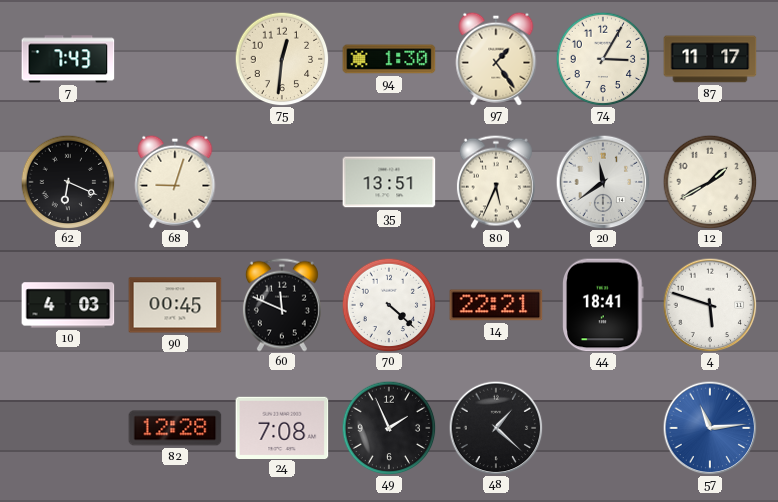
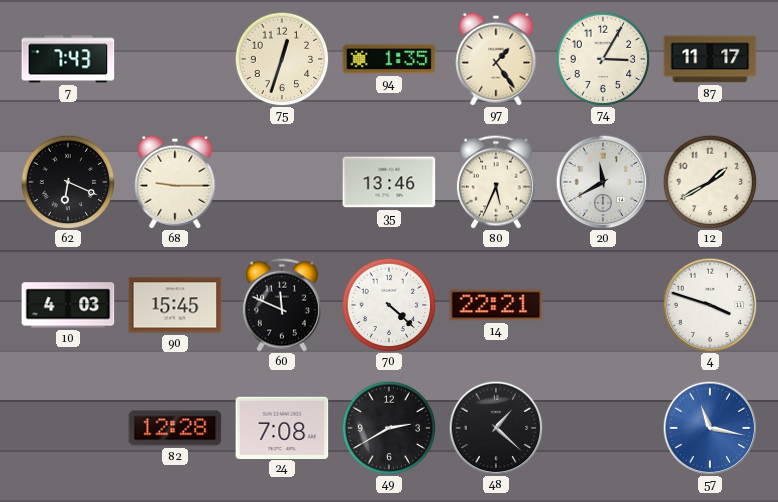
75: 12:31 -> 12:33 (282, 59)
94: 1:30 -> 1:35 (389, 59)
68: 9:03 -> 9:15 (175, 182)
35: 13:51 -> 13:46 (389, 182)
20: 11:39 -> 11:40 (603, 182)
90: 00:45 -> 15:45 (175, 305)
44: 18:41 -> none (603, 305)
4: 5:48 -> 3:48 (710, 305)
49: 1:56 -> 2:40 (389, 428)
57: 11:14 -> 11:17 (710, 428)
